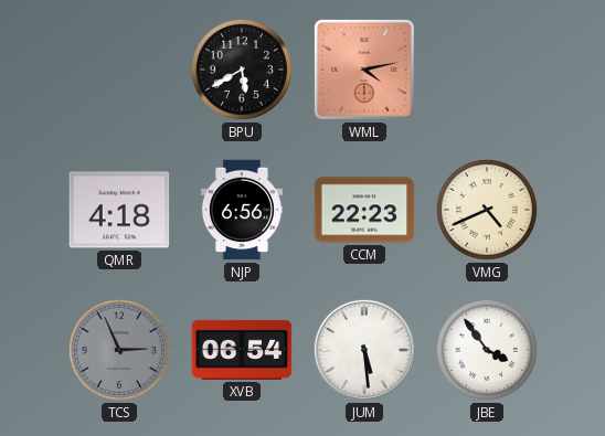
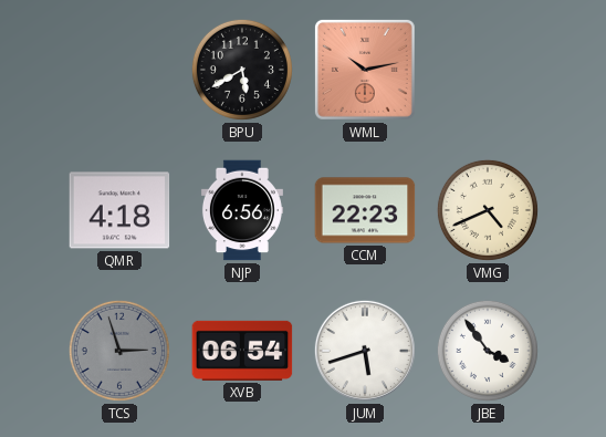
WML: 4:13 -> 10:13 (365, 70)
TCS: 2:56 -> 2:57 (119, 351)
JUM: 5:29 -> 5:42 (365, 351)
